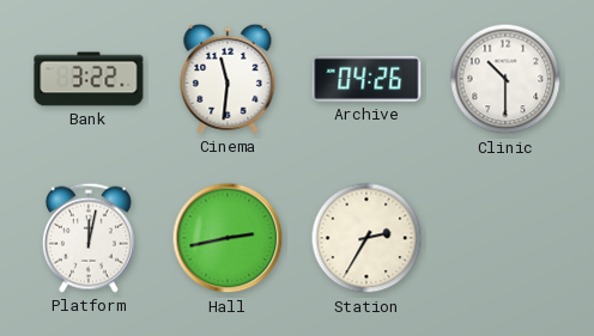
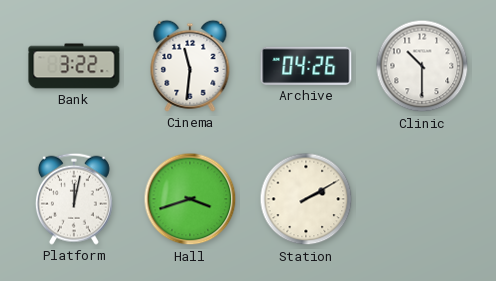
Hall: 2:43 -> 3:42 (190, 199)
Station: 2:35 -> 2:10 (306, 199)
